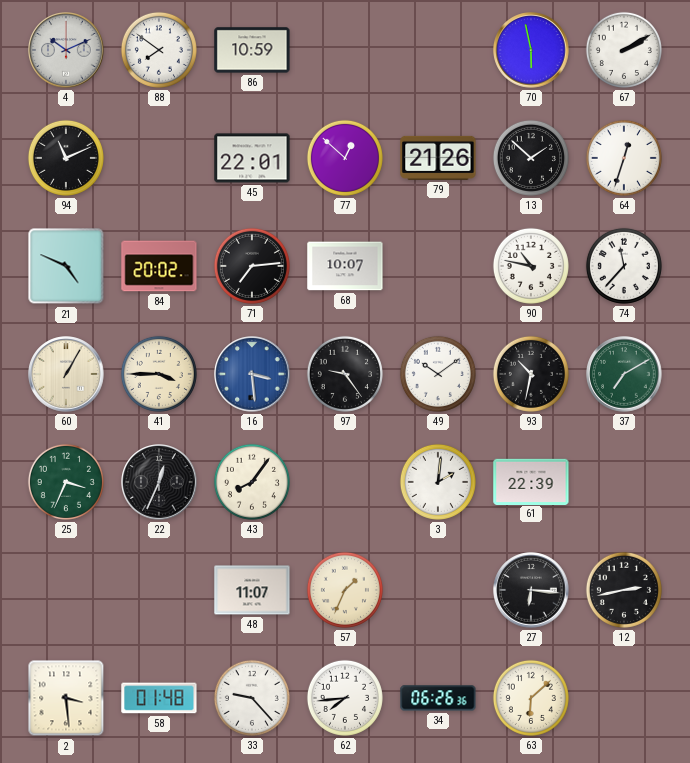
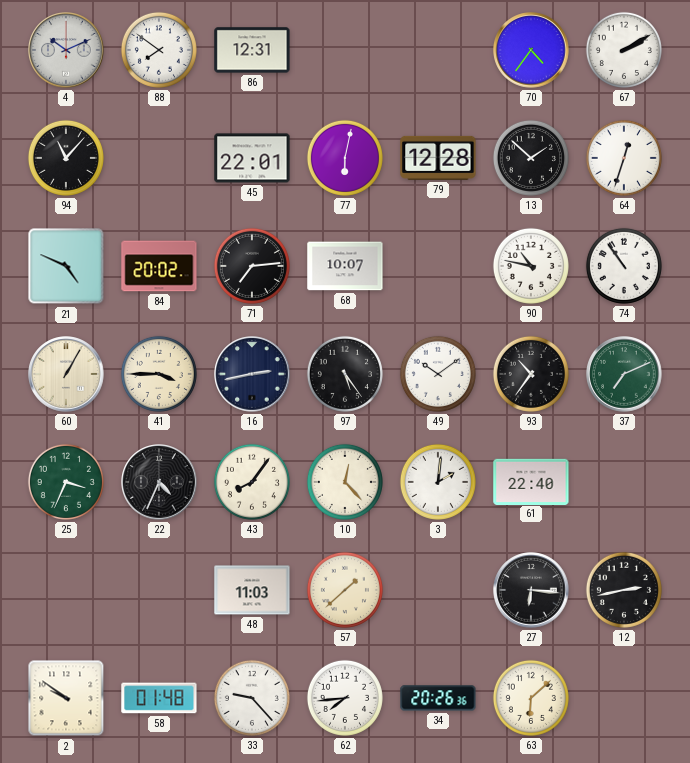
86: 10:59 -> 12:31 (252, 50)
70: 5:58 -> 4:36 (531, 50)
94: 11:11 -> 11:07 (66, 158)
77: 12:52 -> 6:02 (345, 158)
79: 21:26 -> 12:28 (438, 158)
74: 11:37 -> 10:54 (624, 266)
16: 3:29 -> 2:43 (252, 374)
16 dial: blue -> navy (252, 374)
97: 9:24 -> 5:24 (345, 374)
93: 10:32 -> 10:36 (531, 374)
37: 7:10 -> 7:11 (624, 374)
22: 12:34 -> 4:34 (159, 482)
10: none -> 12:23 (345, 482)
61: 22:39 -> 22:40 (531, 481)
48: 11:07 -> 11:03 (252, 590)
57: 1:34 -> 1:38 (345, 590)
2: 3:29 -> 9:51 (66, 698)
34: 06:26 -> 20:26 (438, 698)
